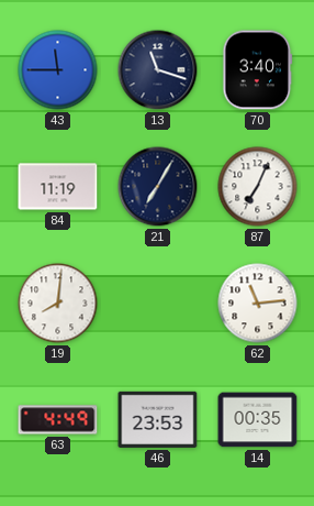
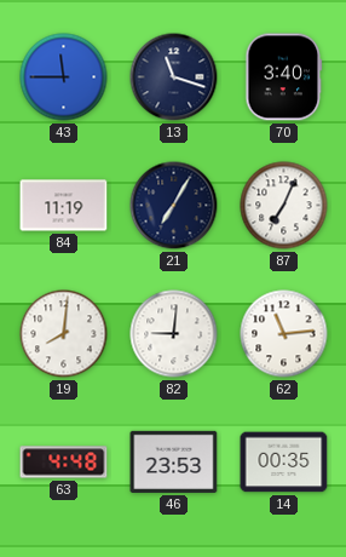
82: none -> 9:01 (174, 334)
63: 4:49 -> 4:48 (64, 463)
